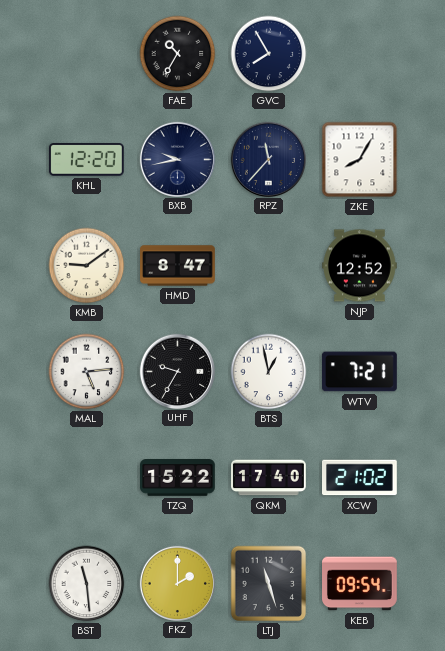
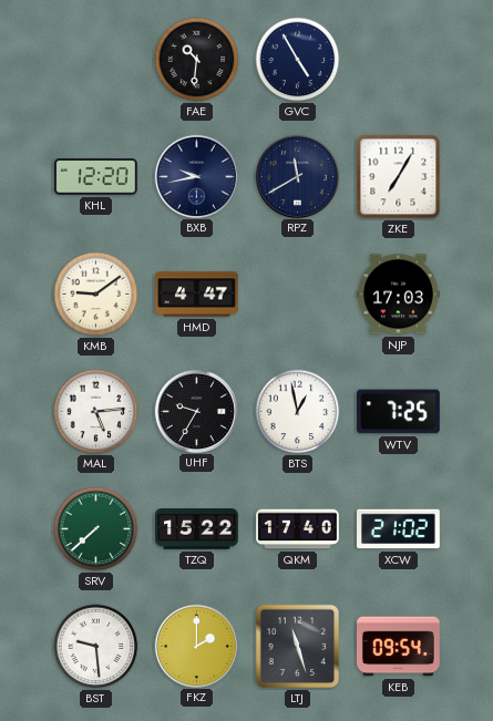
FAE: 10:35 -> 10:31 (197, 60)
GVC: 7:55 -> 4:55 (298, 60)
RPZ: 11:37 -> 11:40 (297, 176)
ZKE: 8:05 -> 7:05 (399, 177)
HMD: 8:47 -> 4:47 (197, 295)
NJP: 12:52 -> 17:03 (399, 295)
WTV: 7:21 -> 7:25 (399, 412)
SRV: none -> 7:38 (96, 529)
BST: 11:29 -> 9:29 (96, 647)
